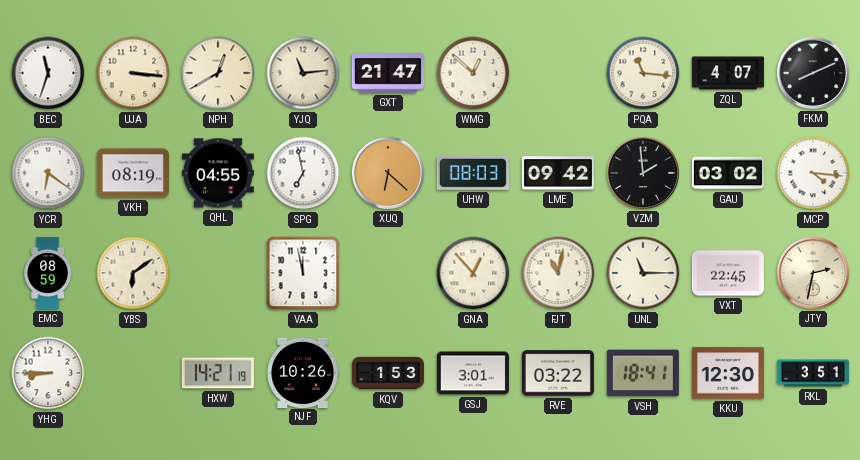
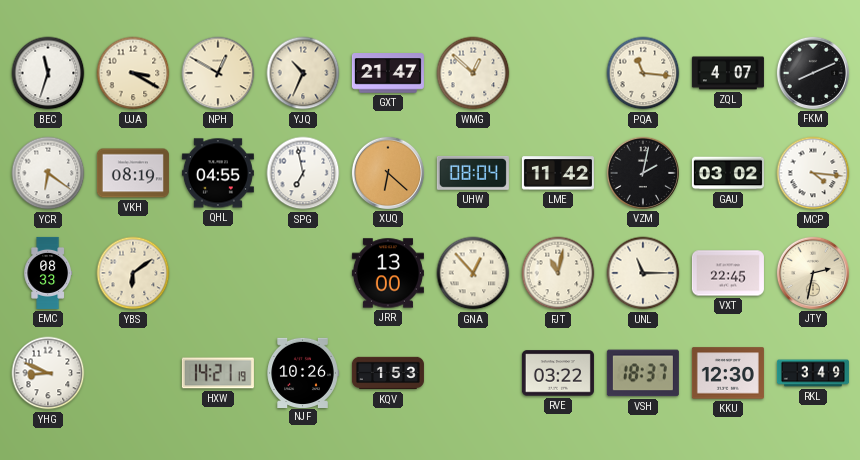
UJA: 3:16 -> 3:20 (133, 73)
NPH: 12:40 -> 12:50 (218, 73)
YJQ: 11:14 -> 10:34 (303, 73)
UHW: 08:03 -> 08:04 (473, 173)
LME: 09:42 -> 11:42 (558, 173)
VZM: 1:59 -> 2:02 (643, 173)
EMC: 08:59 -> 08:33 (48, 273)
VAA: 11:58 -> none (303, 273)
JRR: none -> 13:00 (388, 273)
YHG: 8:45 -> 8:49 (48, 373)
GSJ: 3:01 -> none (473, 373)
VSH: 18:41 -> 18:37 (643, 373)
RKL: 3:51 -> 3:49 (813, 373)
